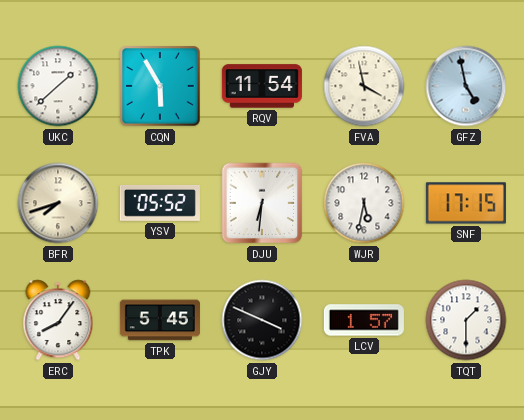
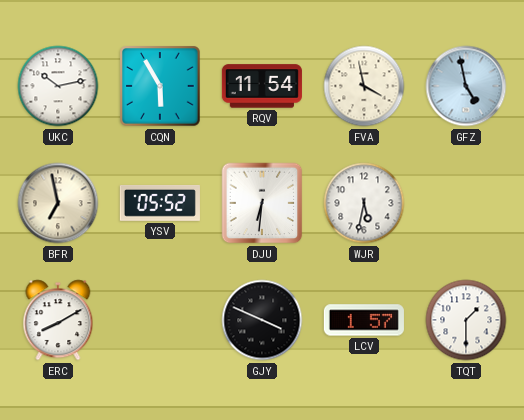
UKC: 1:38 -> 10:13 (58, 86)
BFR: 7:42 -> 6:58 (58, 203)
SNF: 17:15 -> none (466, 203)
ERC: 8:06 -> 8:10 (58, 320)
TPK: 5:45 -> none (160, 320)
